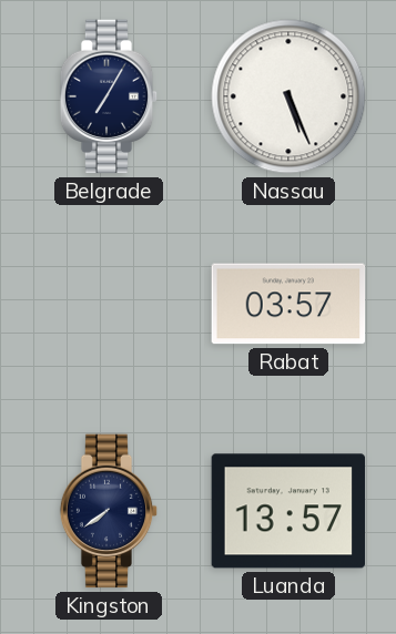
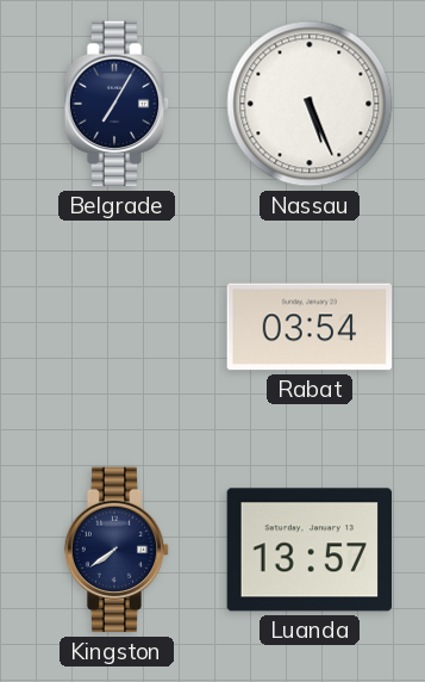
Rabat: 03:57 -> 03:54 (310, 327)
